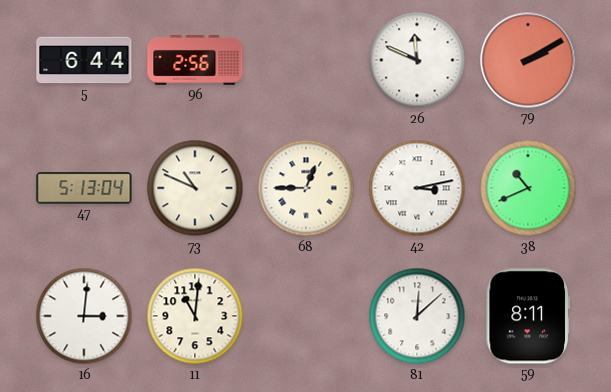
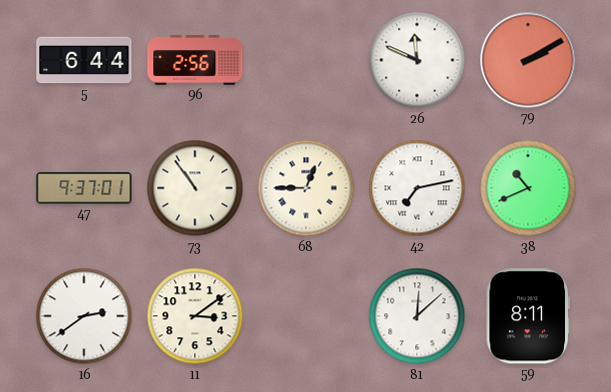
47: 5:13 -> 9:37 (84, 188)
73: 10:49 -> 10:54 (195, 188)
42: 3:13 -> 7:13 (417, 188)
16: 3:01 -> 2:39 (84, 316)
11: 11:01 -> 3:09 (195, 316)
